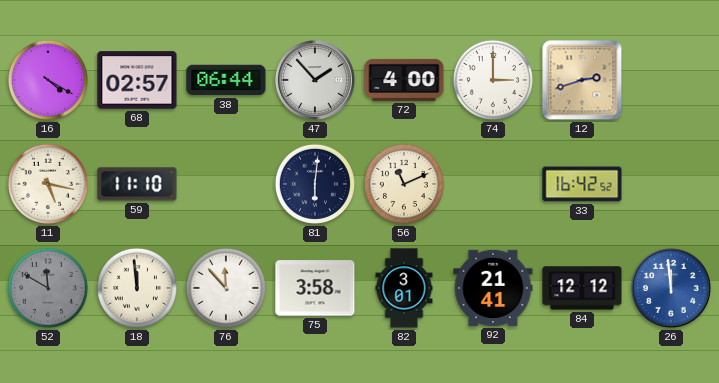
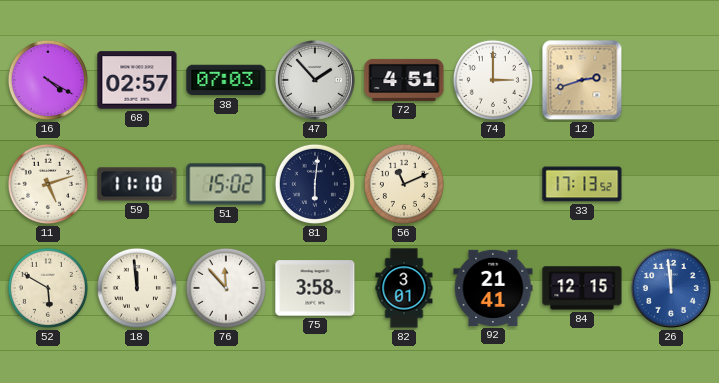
38: 06:44 -> 07:03 (226, 80)
72: 4:00 -> 4:51 (404, 80)
11: 5:17 -> 5:12 (48, 184)
51: none -> 15:02 (226, 184)
33: 16:42 -> 17:13 (582, 184)
52: 11:50 -> 5:50 (48, 288)
52 dial: grey -> cream (48, 288)
84: 12:12 -> 12:15 (582, 288)
